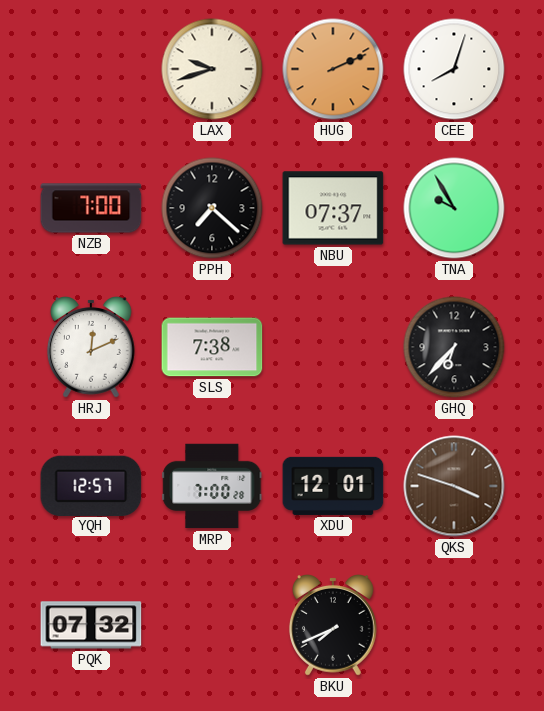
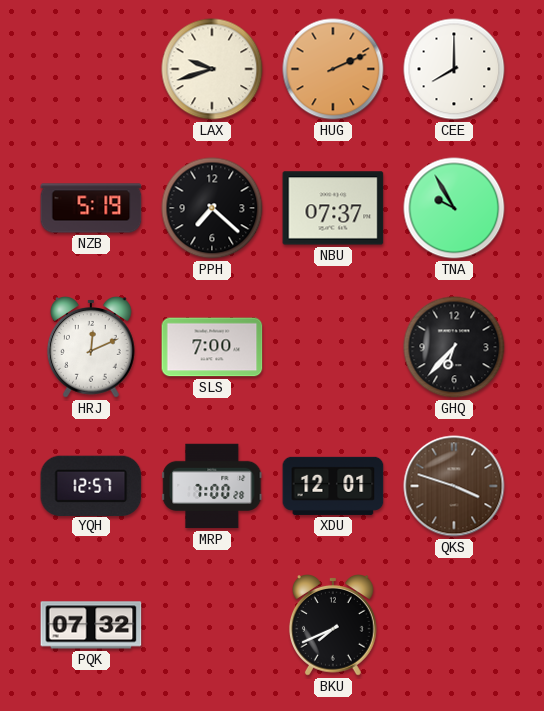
CEE: 8:03 -> 8:00 (454, 69)
NZB: 7:00 -> 5:19 (91, 208)
SLS: 7:38 -> 7:00 (212, 347)
